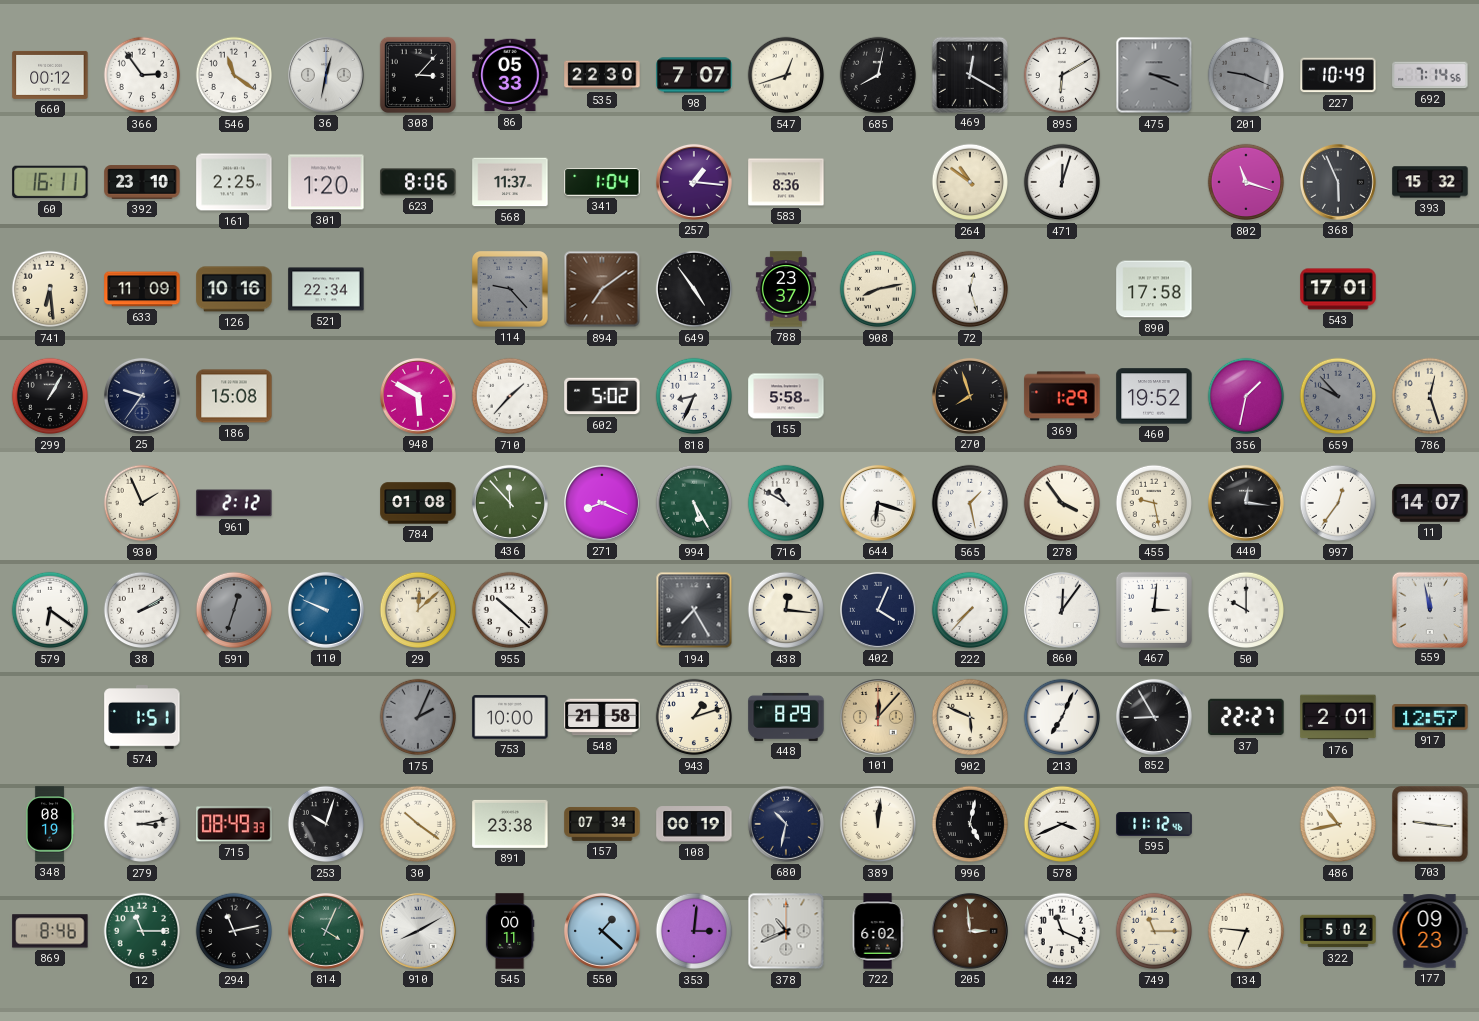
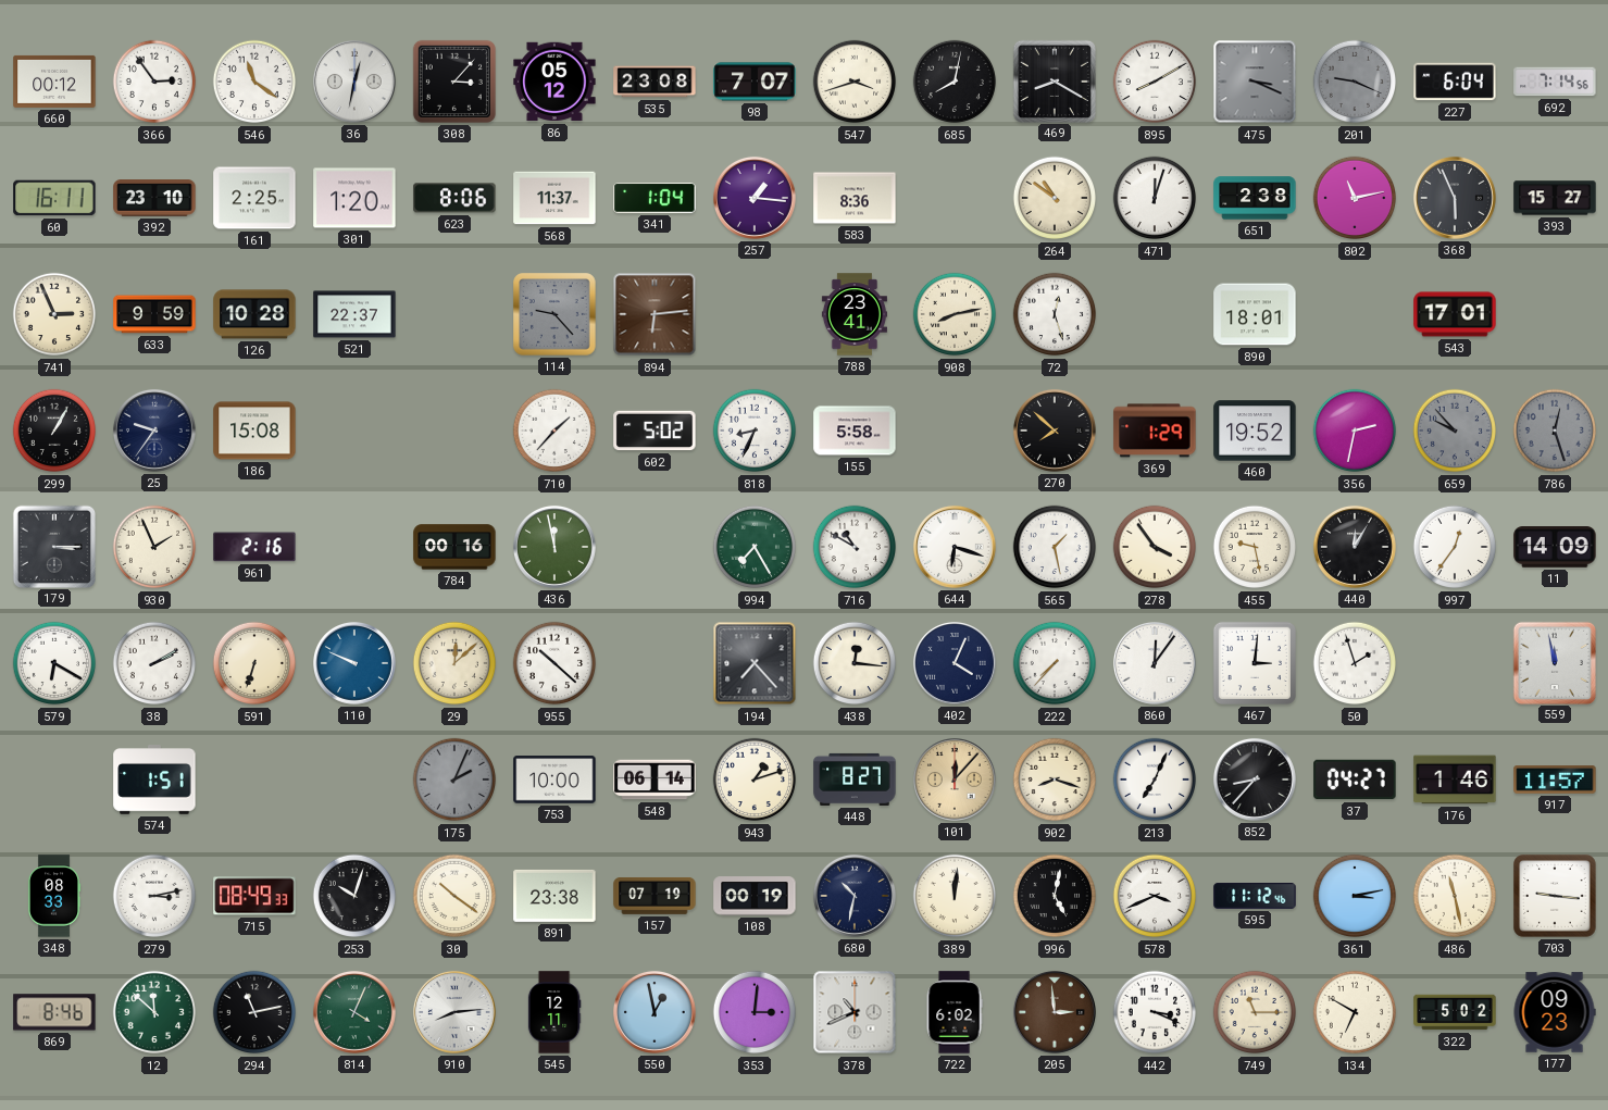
86: 05:33 -> 05:12 (554, 82)
535: 22:30 -> 23:08 (655, 82)
547: 12:42 -> 3:42 (855, 82)
469: 12:20 -> 8:20 (1054, 80)
895: 6:10 -> 8:10 (1155, 82)
227: 10:49 -> 6:04 (1455, 82)
651: none -> 2:38 (1255, 198)
802: 11:18 -> 11:13 (1355, 198)
393: 15:32 -> 15:27 (1555, 198)
741: 6:29 -> 2:56 (54, 314)
633: 11:09 -> 9:59 (154, 314)
126: 10:16 -> 10:28 (254, 314)
521: 22:34 -> 22:37 (354, 314)
894: 7:09 -> 6:14 (655, 314)
649: 4:54 -> none (694, 289)
788: 23:37 -> 23:41 (855, 314)
890: 17:58 -> 18:01 (1255, 314)
948: 5:50 -> none (418, 396)
270: 7:57 -> 7:52 (1055, 431)
356: 1:32 -> 2:32 (1355, 431)
786 dial: cream -> grey (1555, 431)
179: none -> 3:15 (53, 546)
961: 2:12 -> 2:16 (254, 547)
784: 01:08 -> 00:16 (454, 547)
436: 11:53 -> 11:58 (554, 547)
271: 8:19 -> none (602, 503)
994: 5:25 -> 7:25 (755, 547)
440: 12:16 -> 12:05 (1355, 547)
11: 14:07 -> 14:09 (1555, 547)
579: 6:21 -> 6:20 (54, 663)
591: 12:33 -> 6:33 (254, 663)
591 dial: grey -> cream (254, 663)
194: 7:25 -> 7:23 (755, 663)
50: 10:00 -> 1:57 (1355, 663)
548: 21:58 -> 06:14 (655, 780)
448: 8:29 -> 8:27 (855, 780)
902: 5:49 -> 8:18 (1055, 780)
852: 8:55 -> 8:37 (1255, 780)
37: 22:27 -> 04:27 (1355, 780)
176: 2:01 -> 1:46 (1455, 780)
917: 12:57 -> 11:57 (1555, 780)
348: 08:19 -> 08:33 (54, 896)
157: 07:34 -> 07:19 (655, 896)
361: none -> 3:13 (1355, 896)
486: 10:43 -> 11:28 (1455, 896)
12: 11:15 -> 11:52 (154, 1012)
910: 8:10 -> 8:14 (454, 1012)
545: 00:11 -> 12:11 (554, 1012)
550: 1:22 -> 12:58 (655, 1012)
442: 11:19 -> 3:19 (1155, 1012)
134: 6:46 -> 6:50 (1355, 1012)
